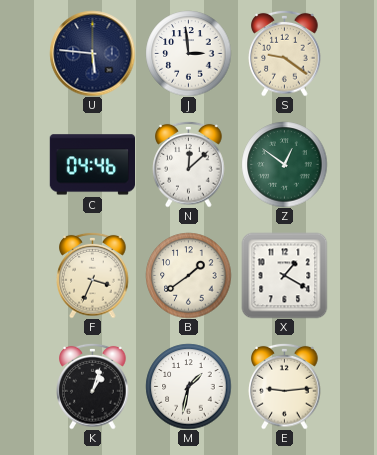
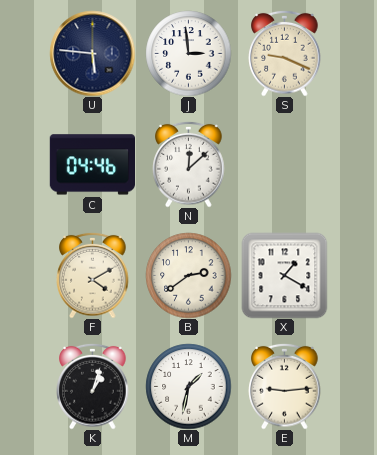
S: 9:21 -> 9:19 (285, 53)
Z: 12:51 -> none (284, 164)
F: 3:34 -> 4:10 (93, 275)
B: 1:39 -> 2:39 (188, 275)
